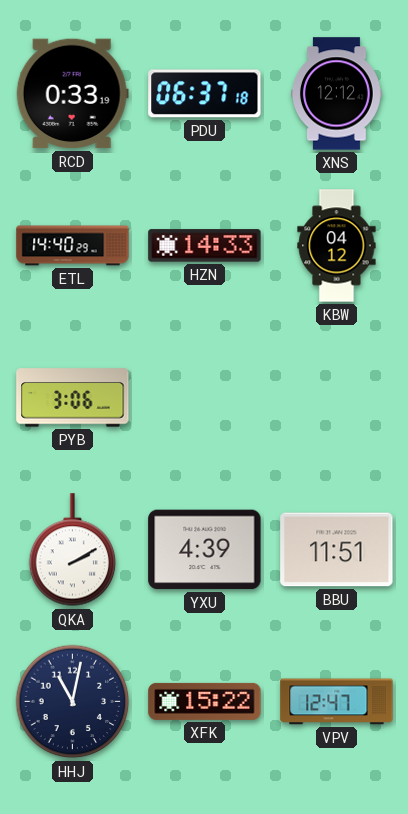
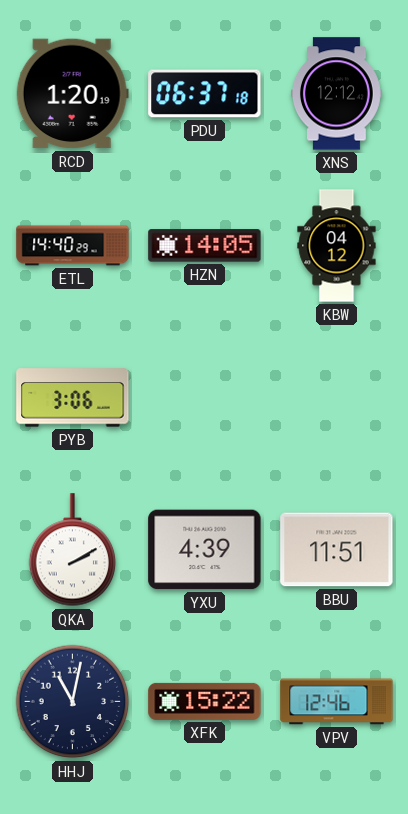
RCD: 0:33 -> 1:20 (72, 94)
HZN: 14:33 -> 14:05 (205, 246)
VPV: 12:47 -> 12:46 (337, 702)
